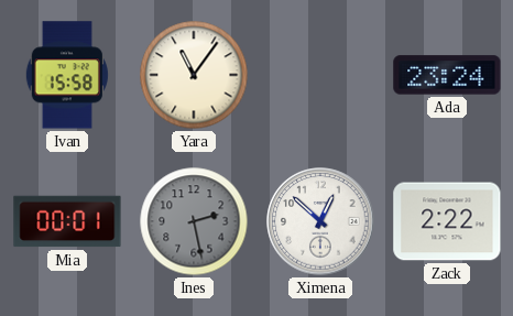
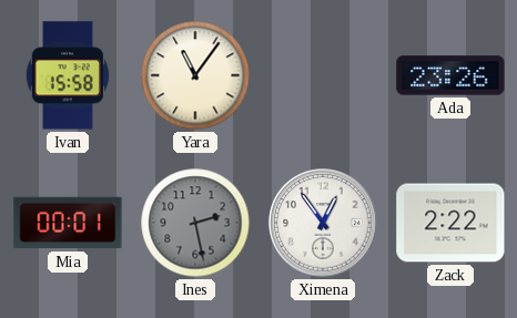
Ada: 23:24 -> 23:26 (450, 75)
Ximena: 12:52 -> 12:54 (323, 223)
